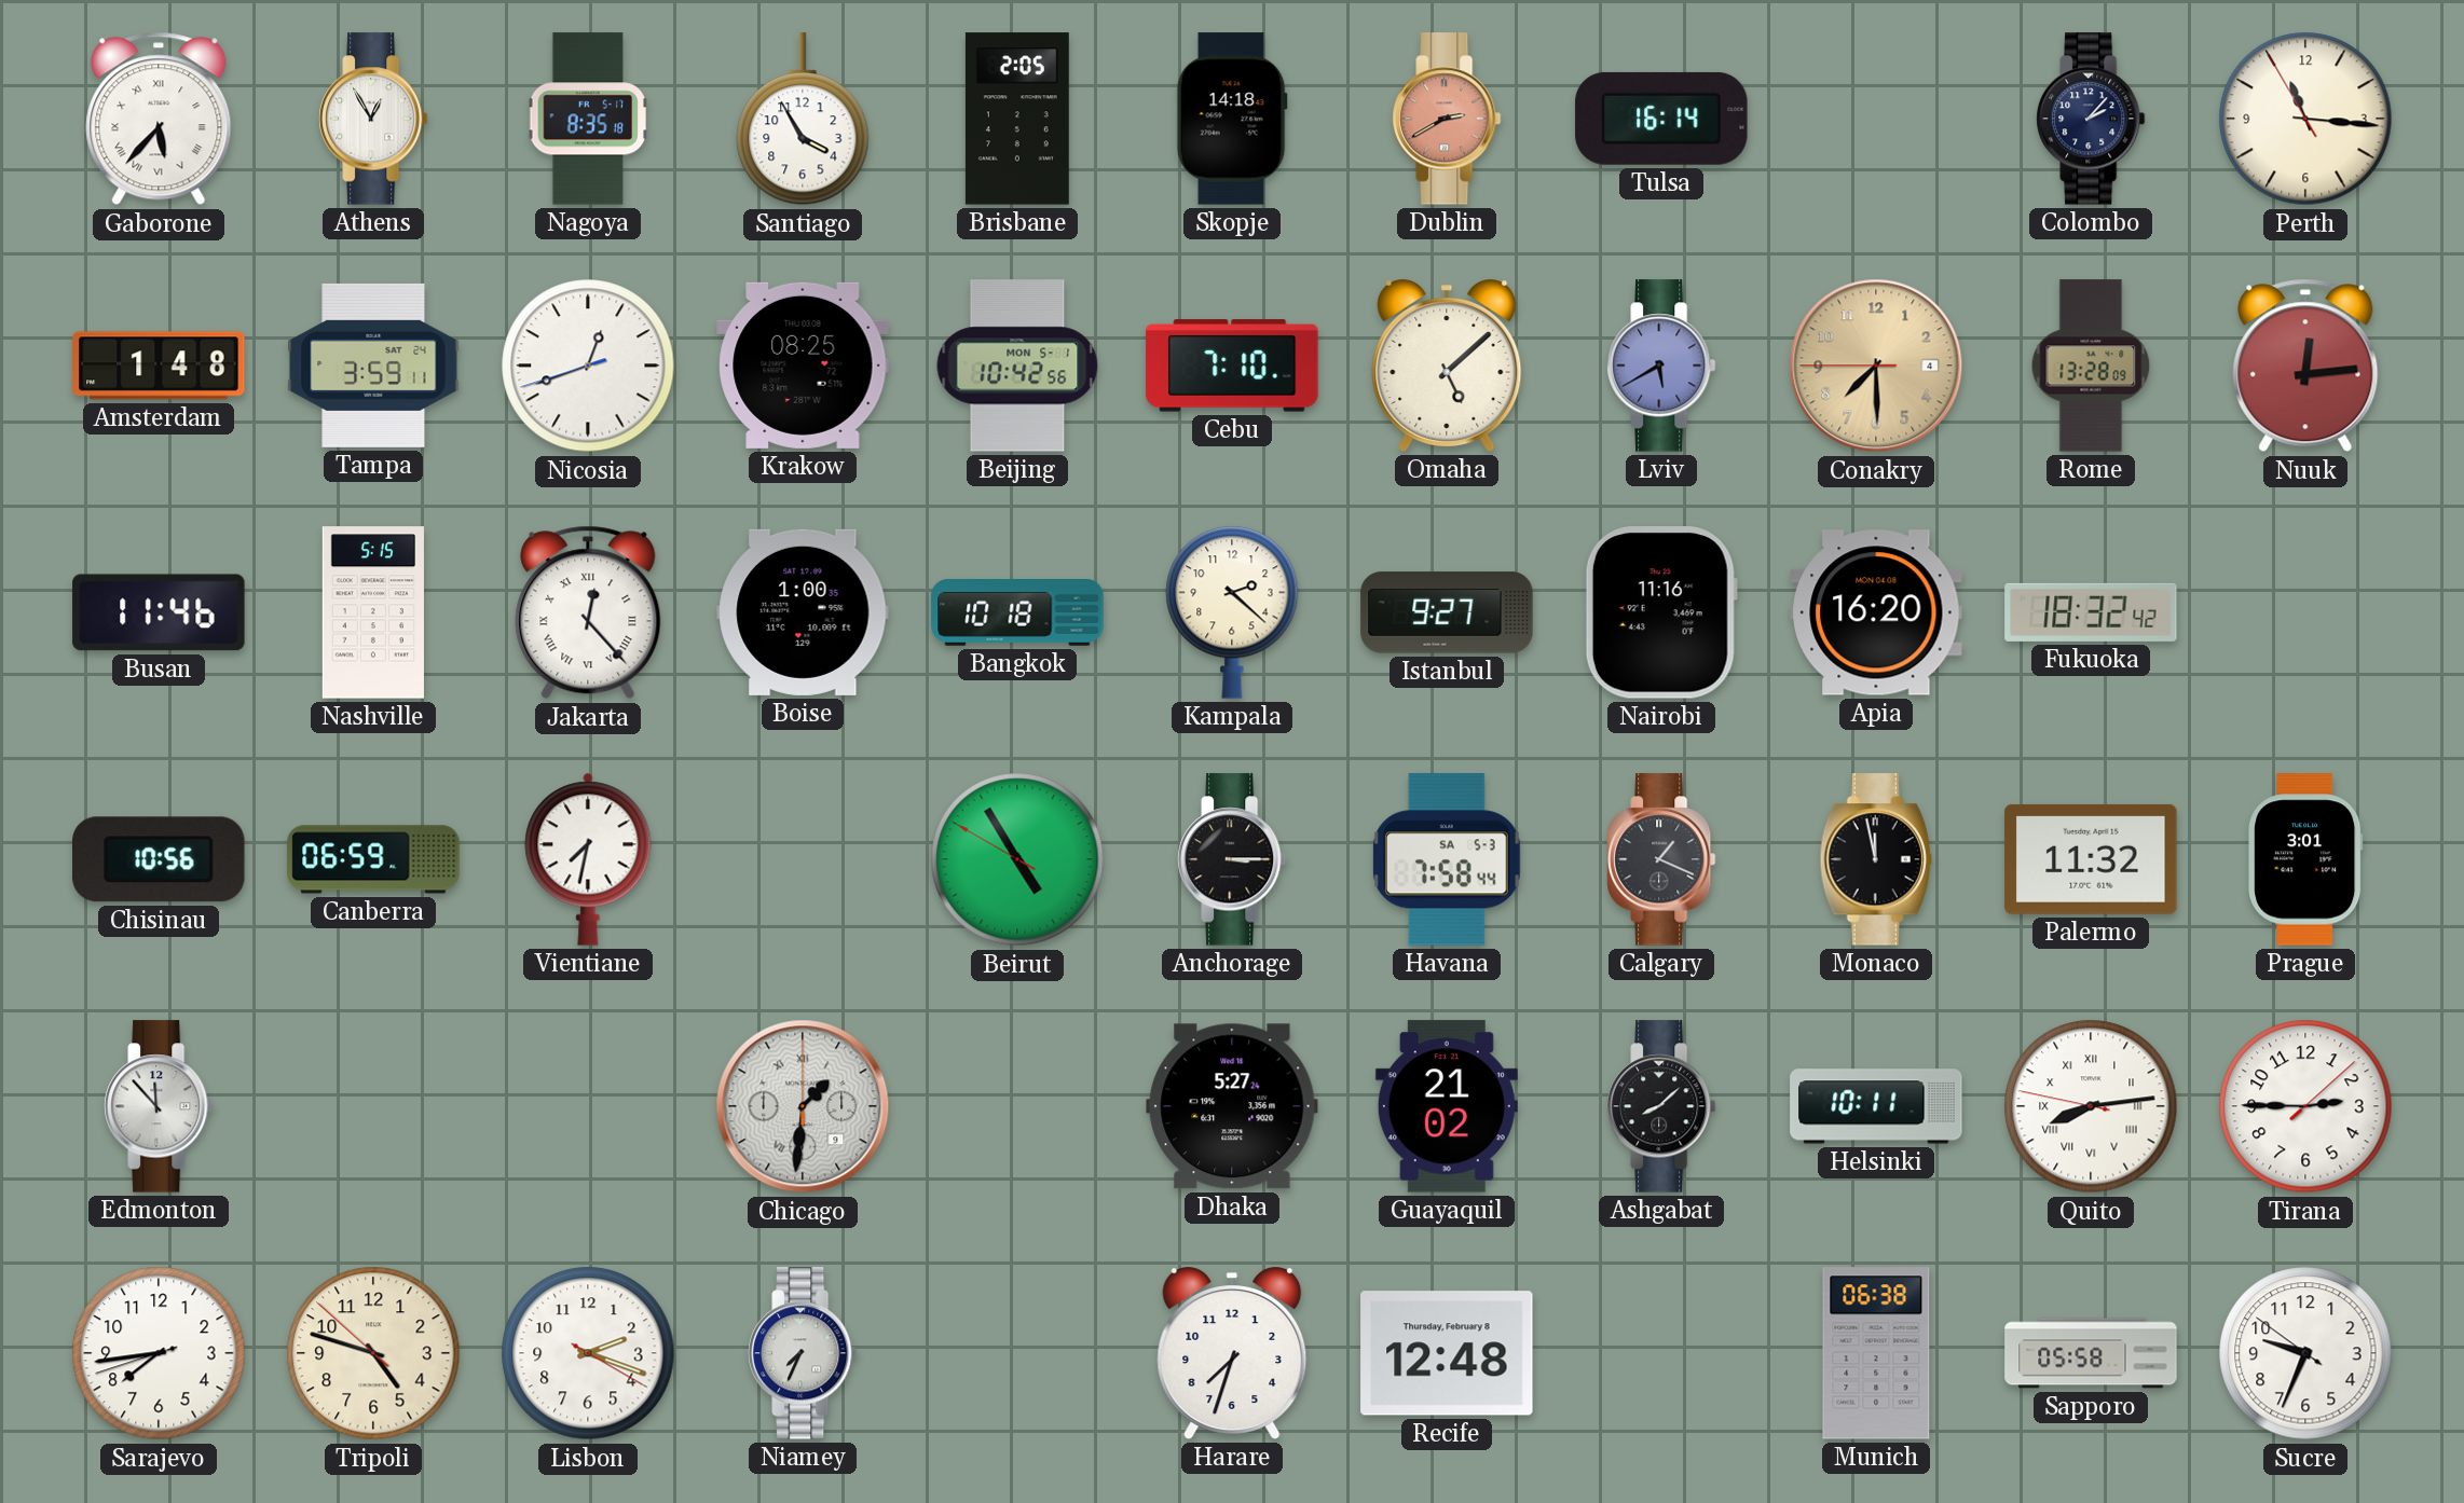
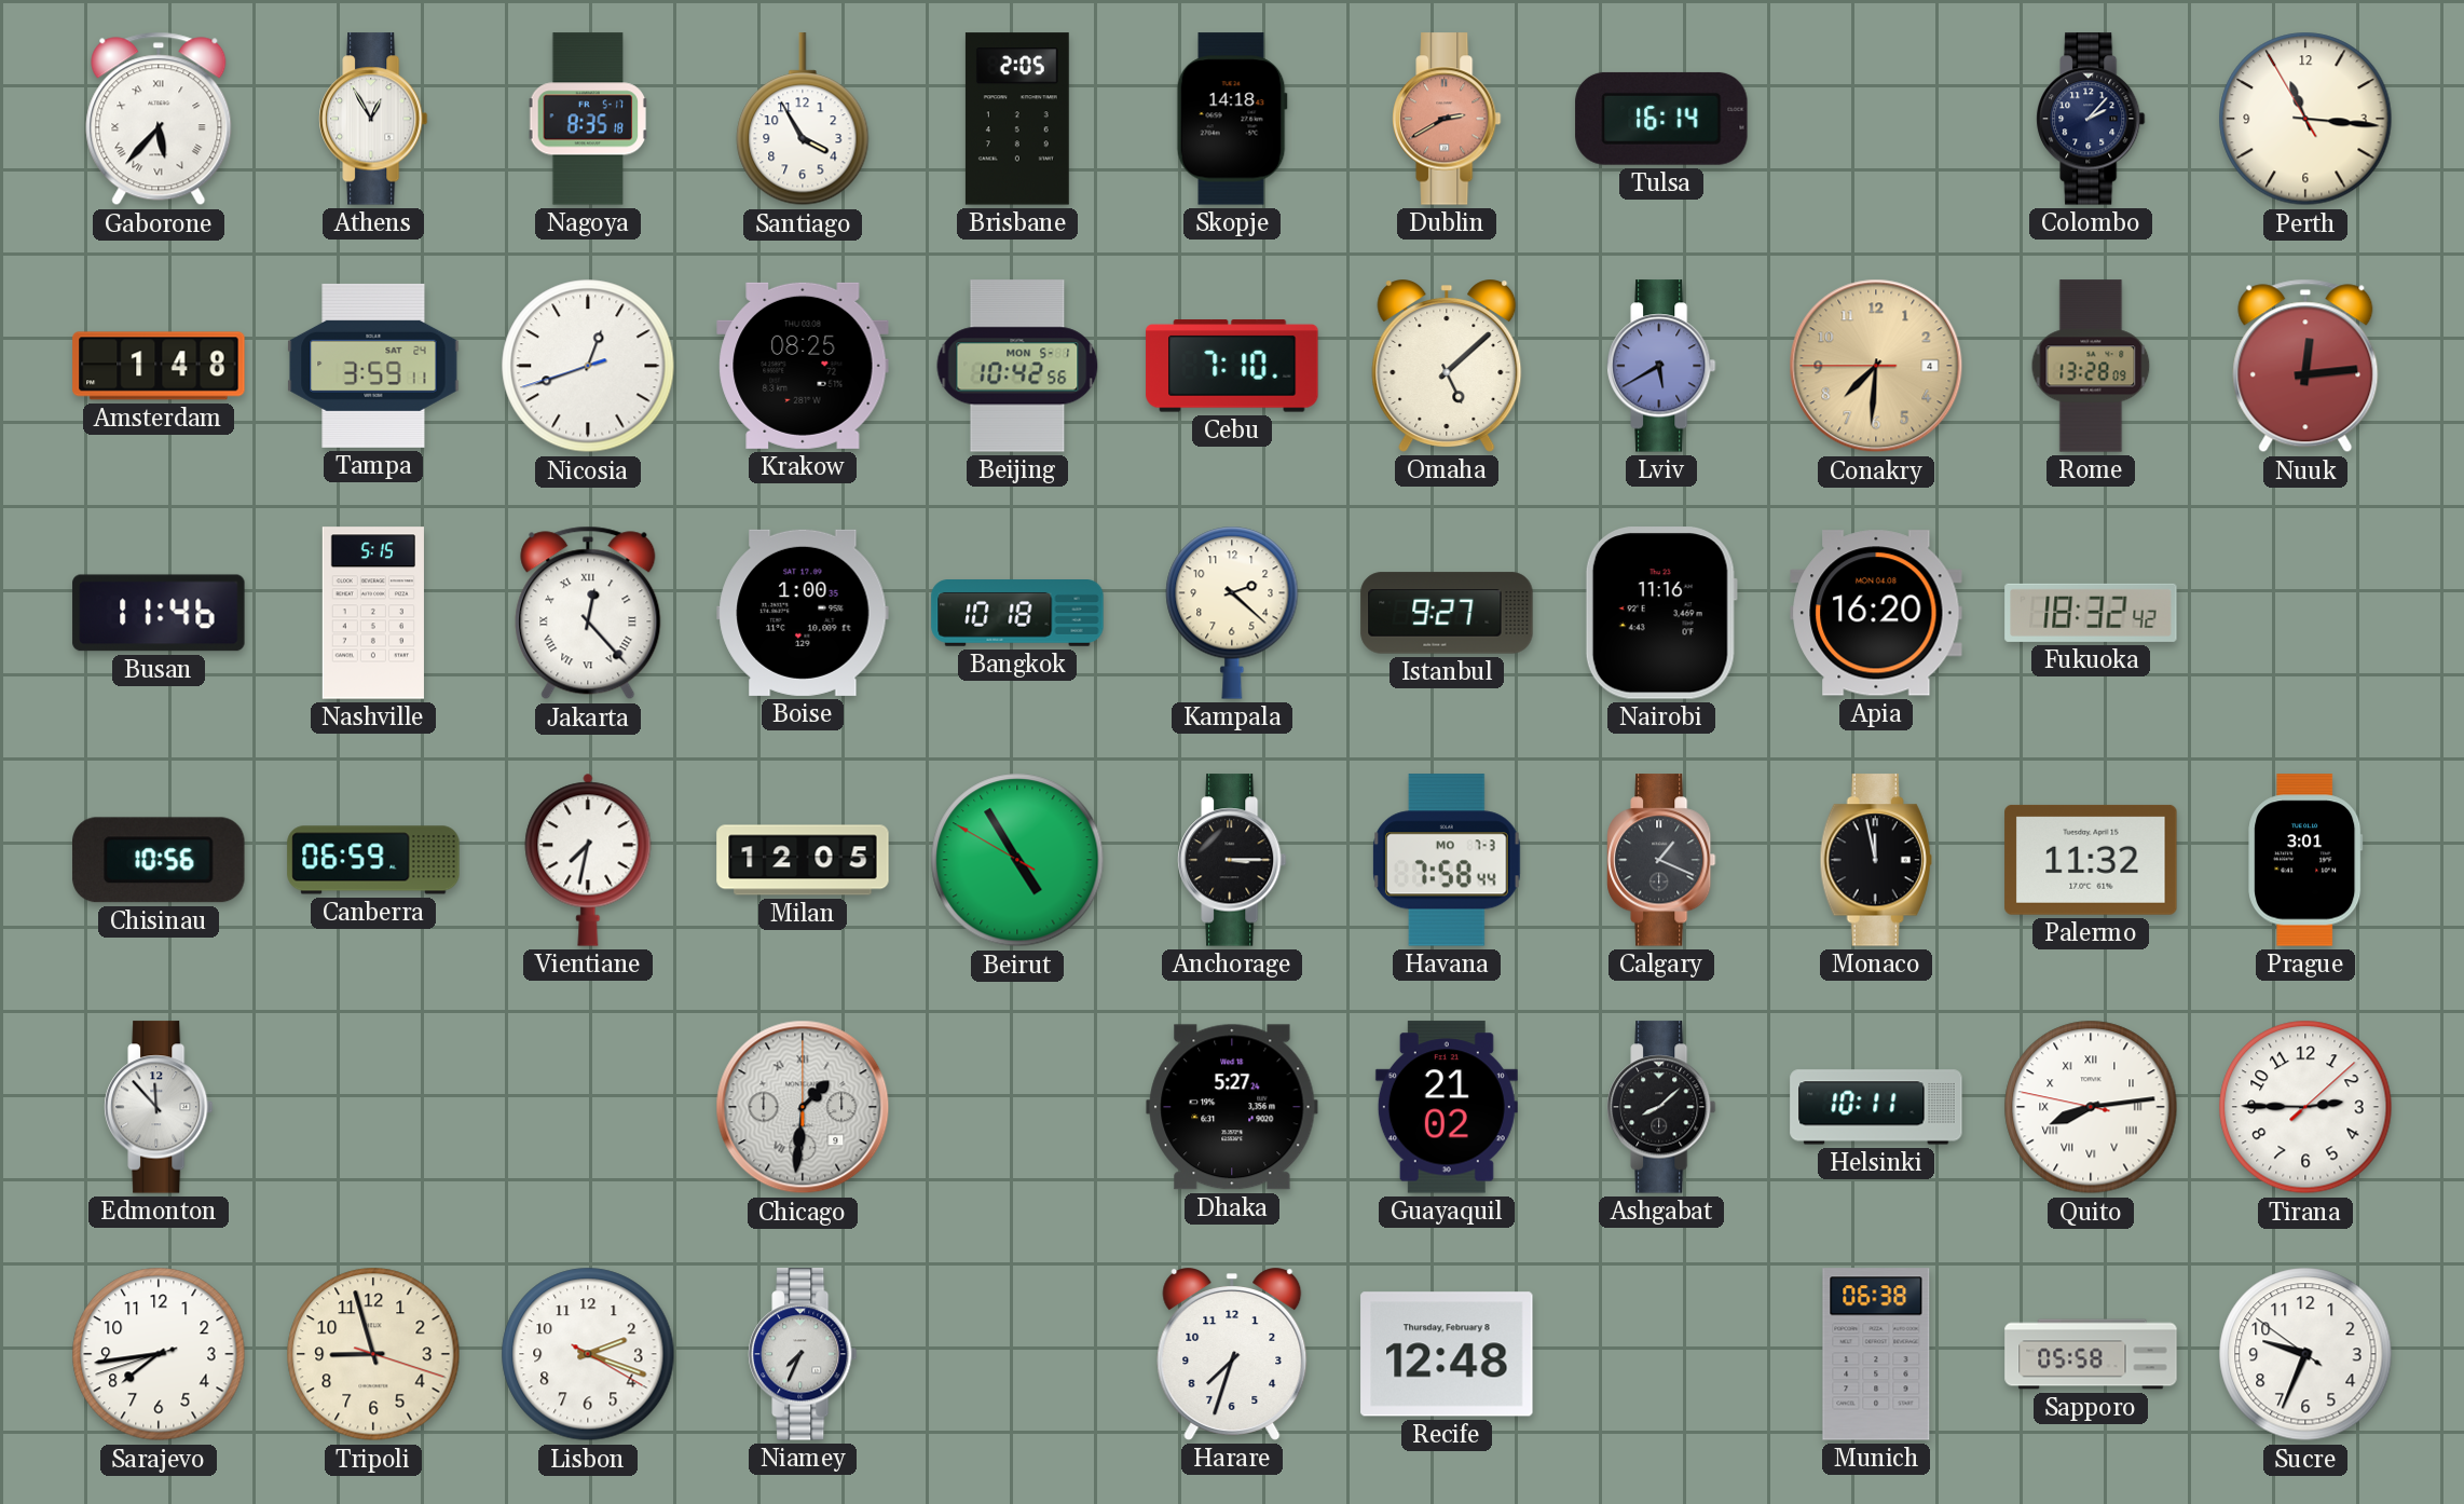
Conakry: 7:29 -> 7:30 (1876, 366)
Milan: none -> 12:05 (803, 860)
Havana date: SA 5-3 -> MO 7-3 (1448, 860)
Tripoli: 4:47 -> 8:57 (373, 1354)
